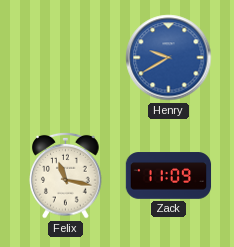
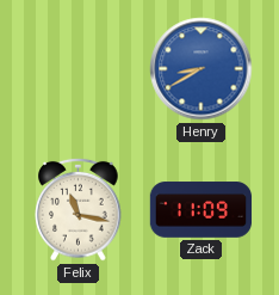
Henry: 9:40 -> 8:40 (201, 69)
